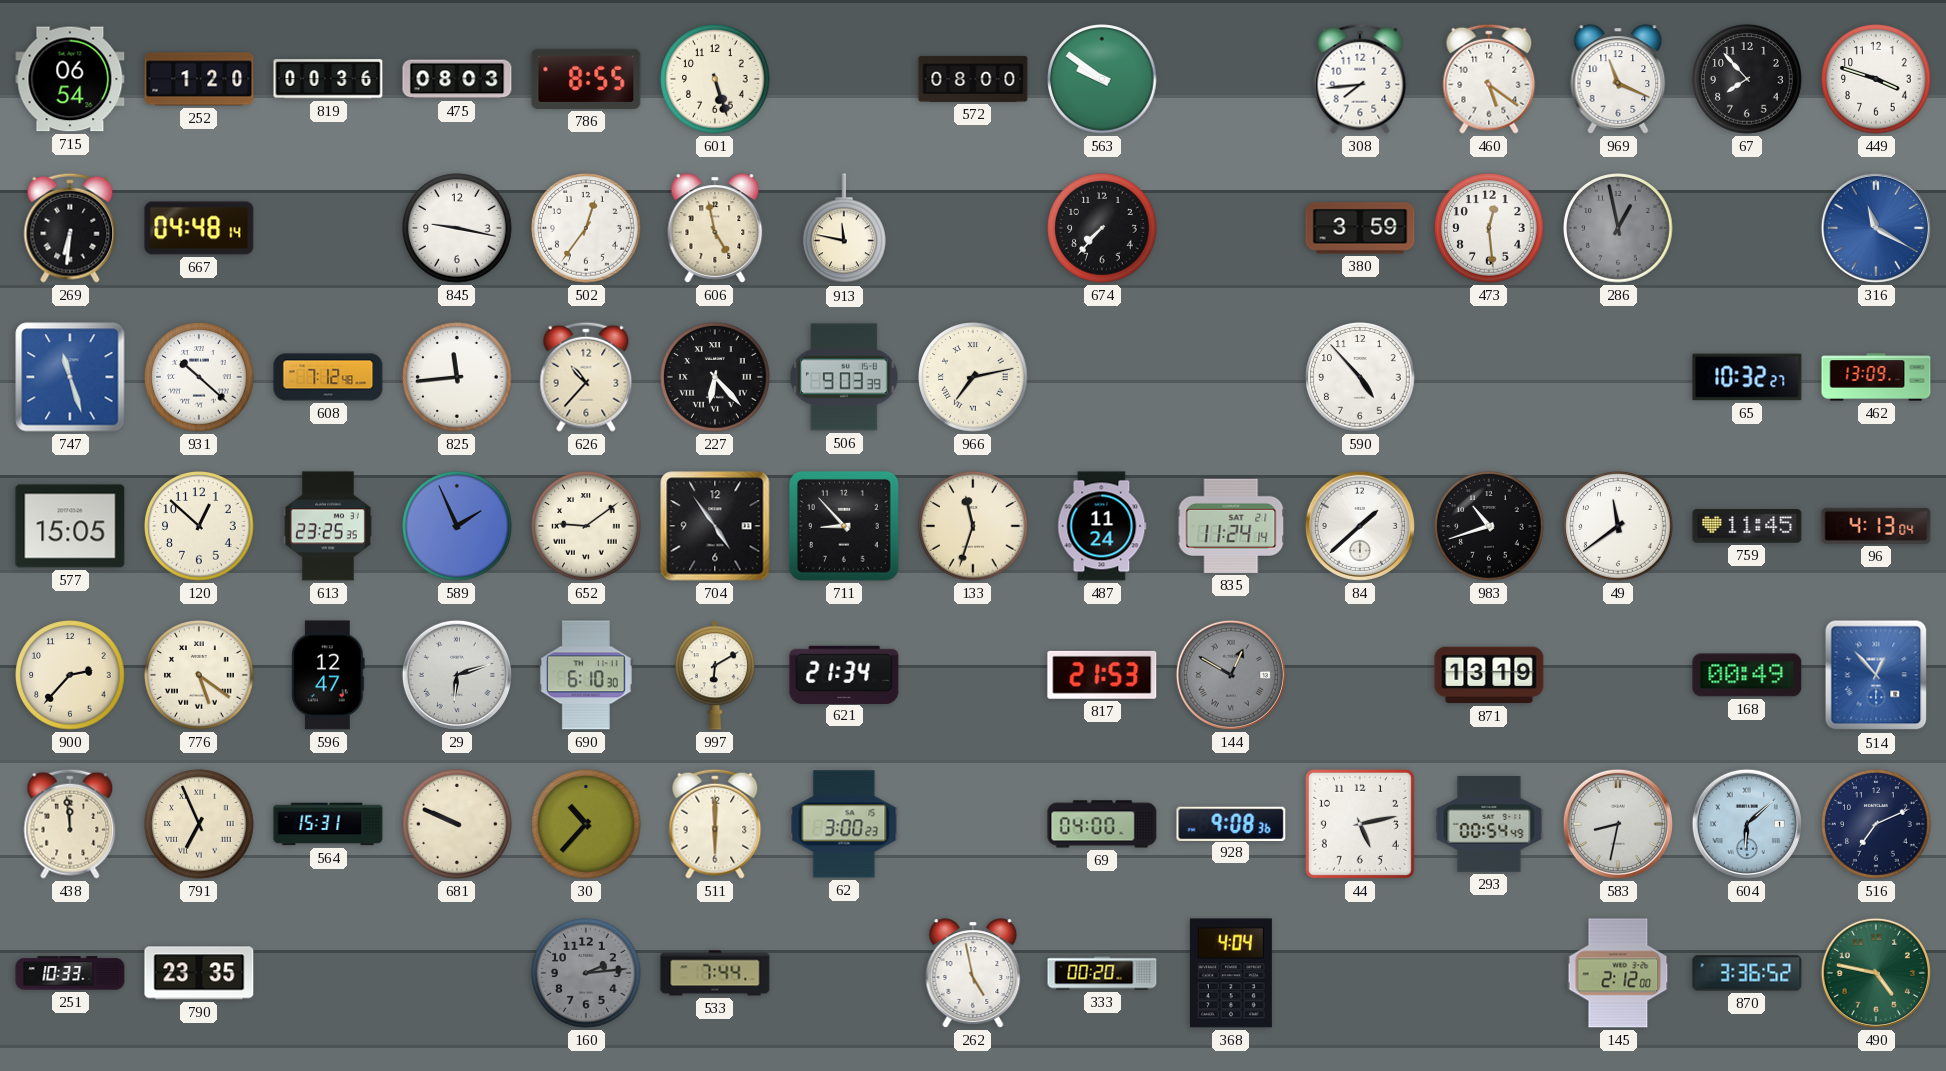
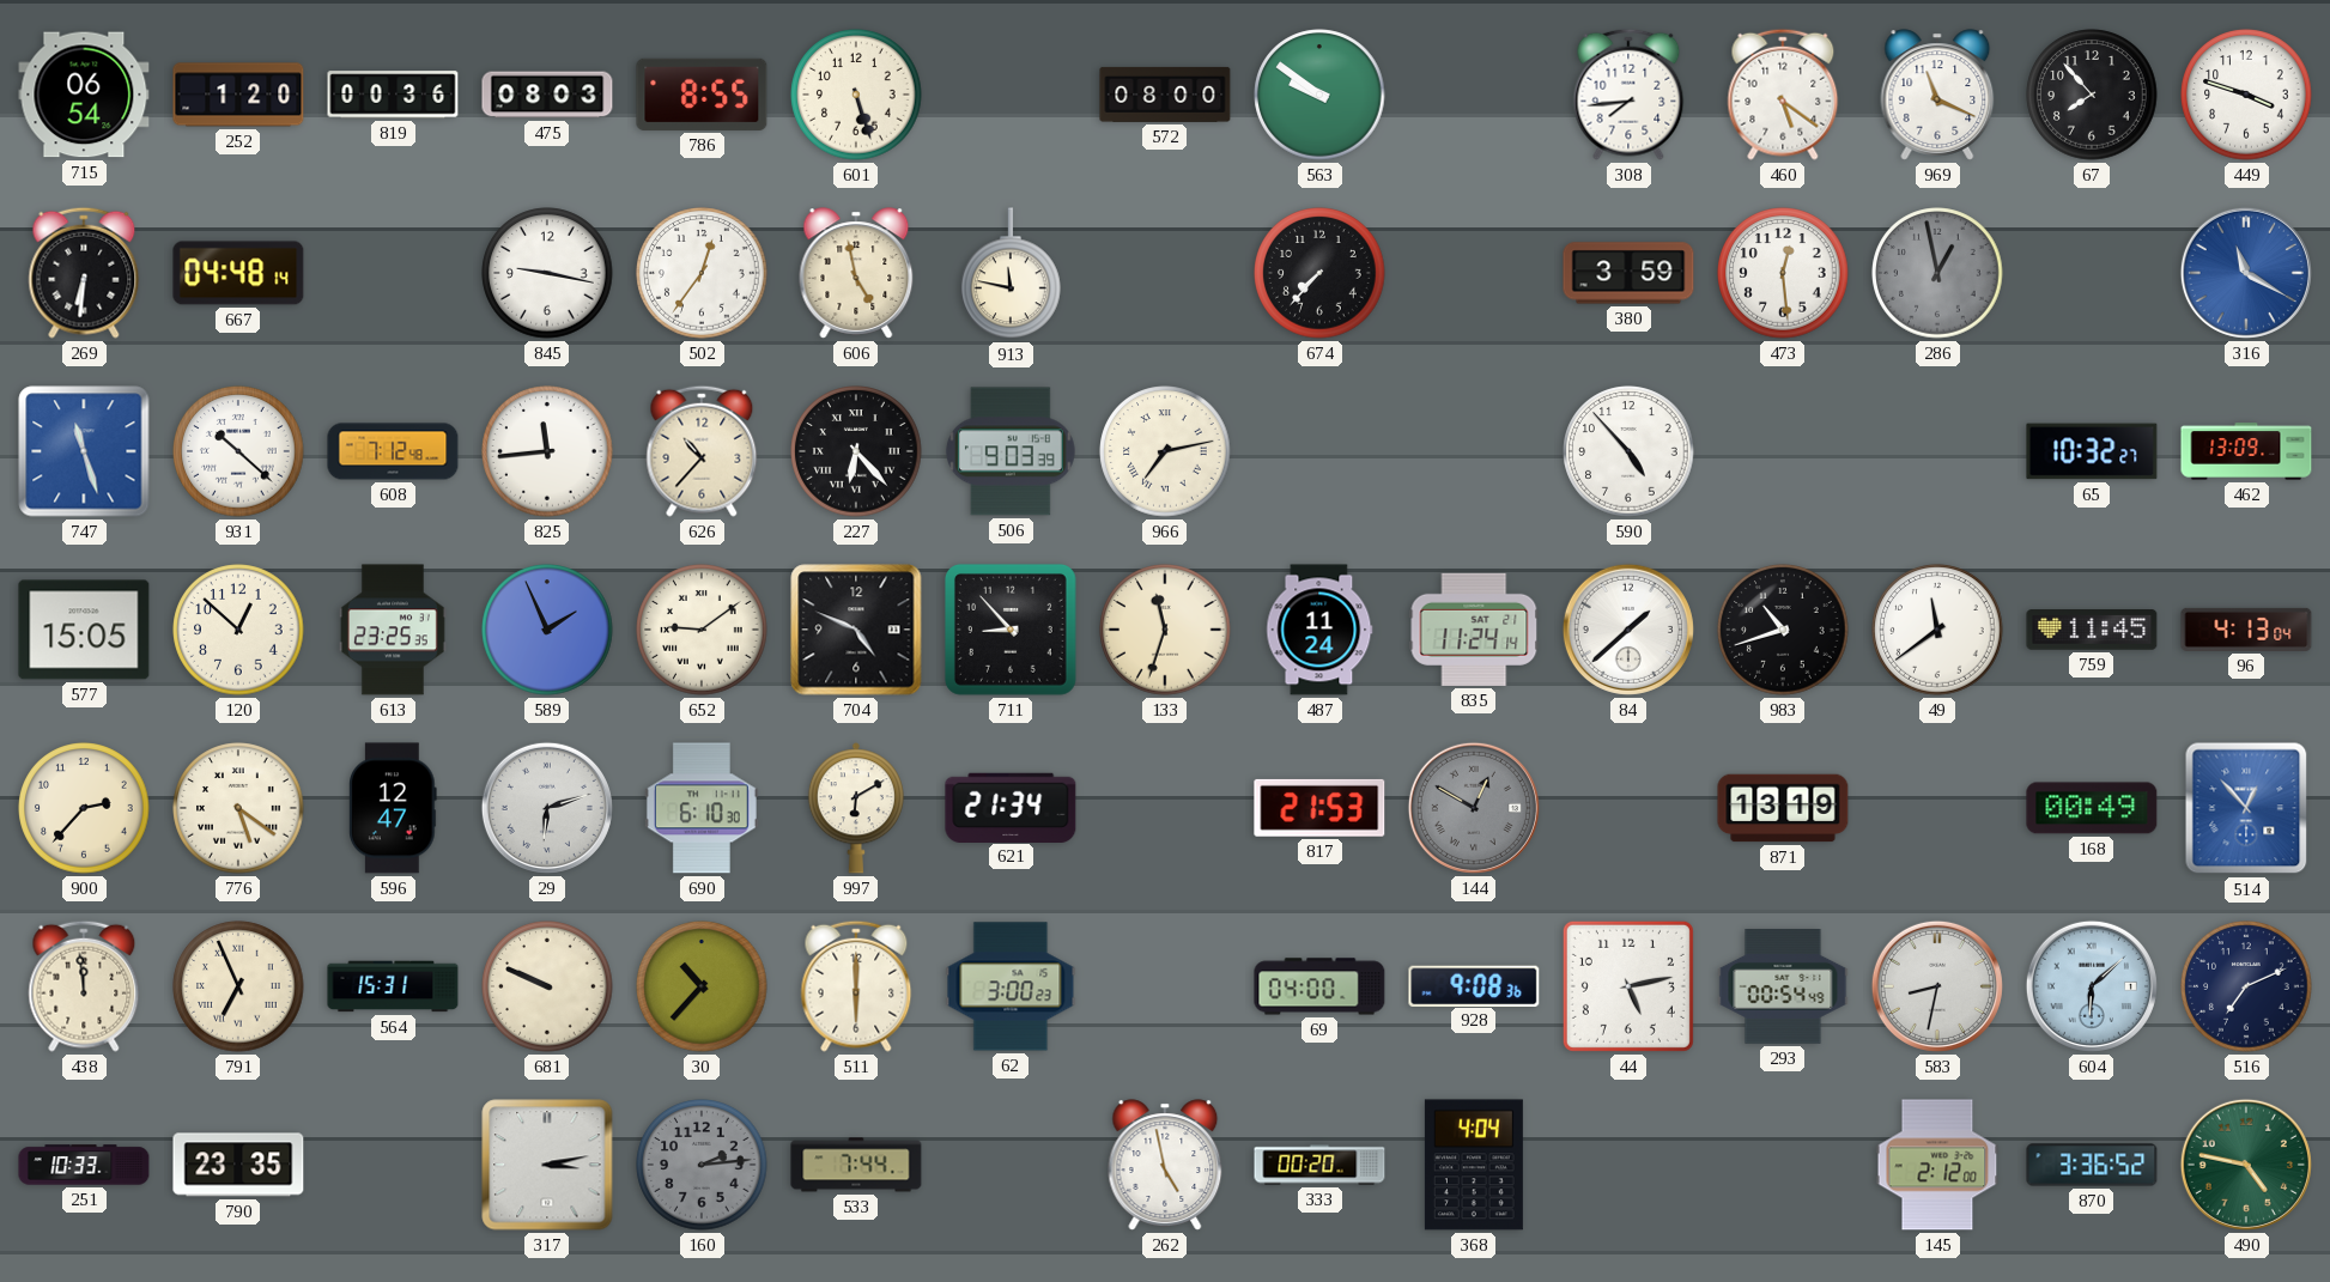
704: 4:54 -> 4:49 (856, 630)
317: none -> 3:13 (547, 1165)
